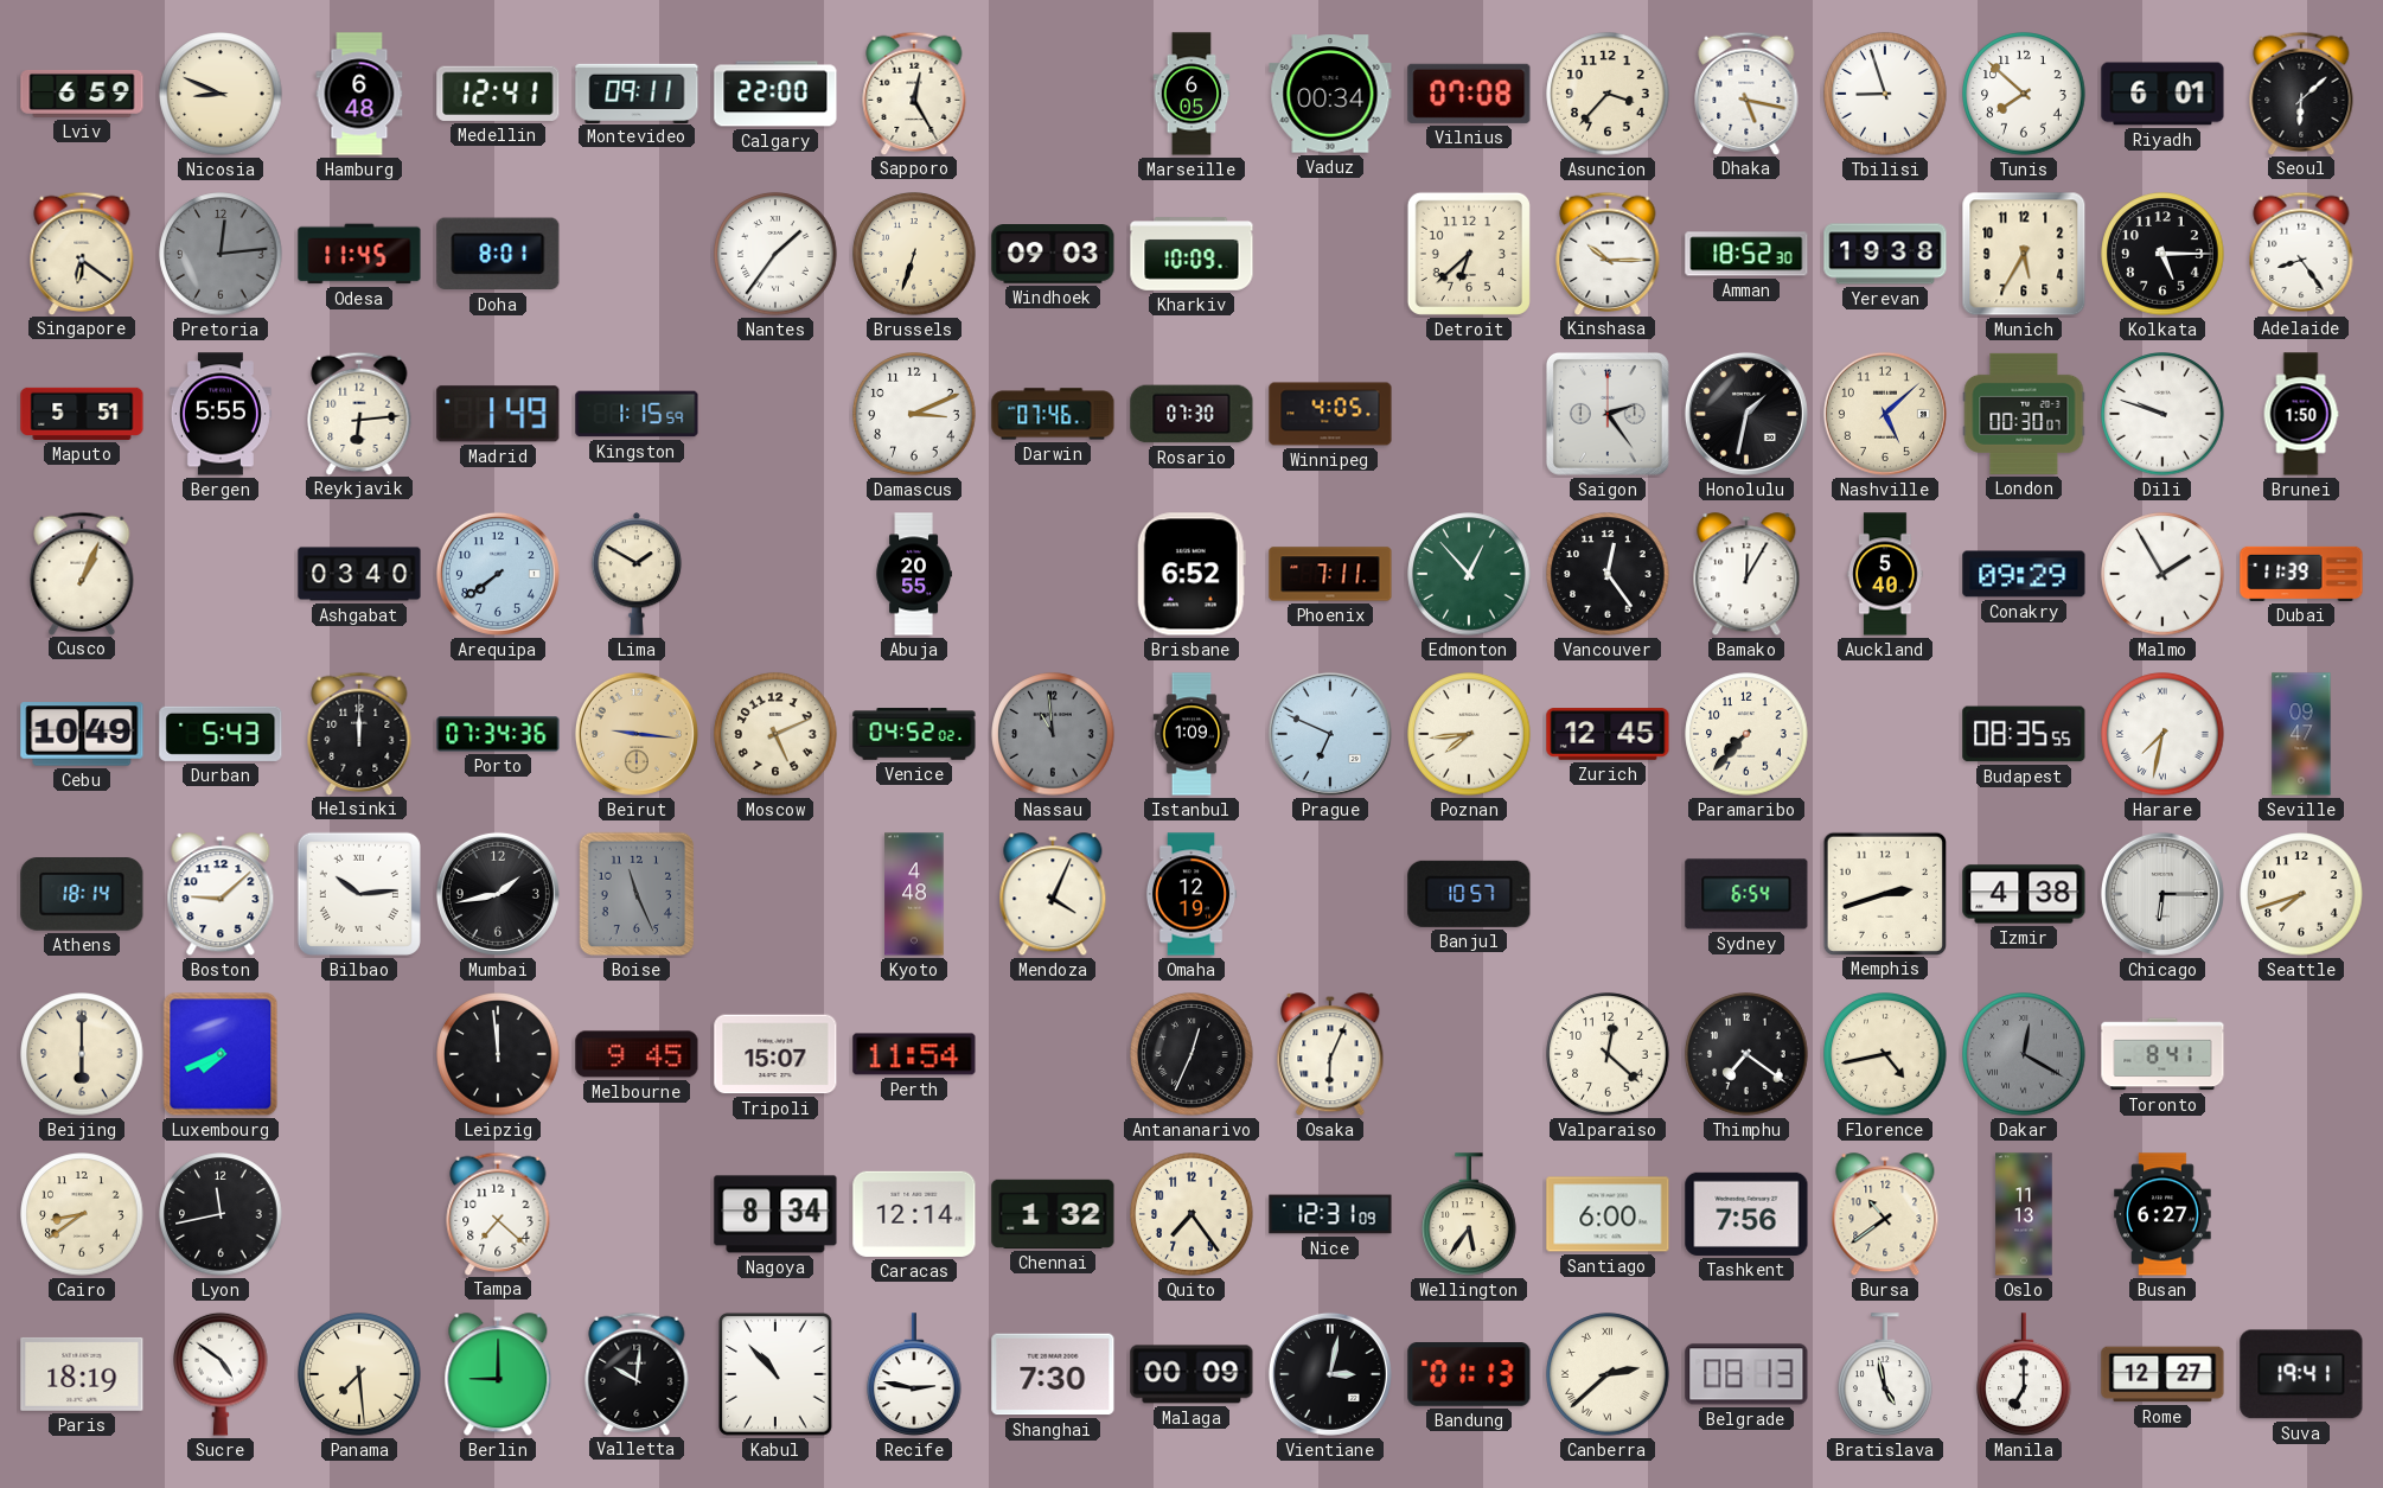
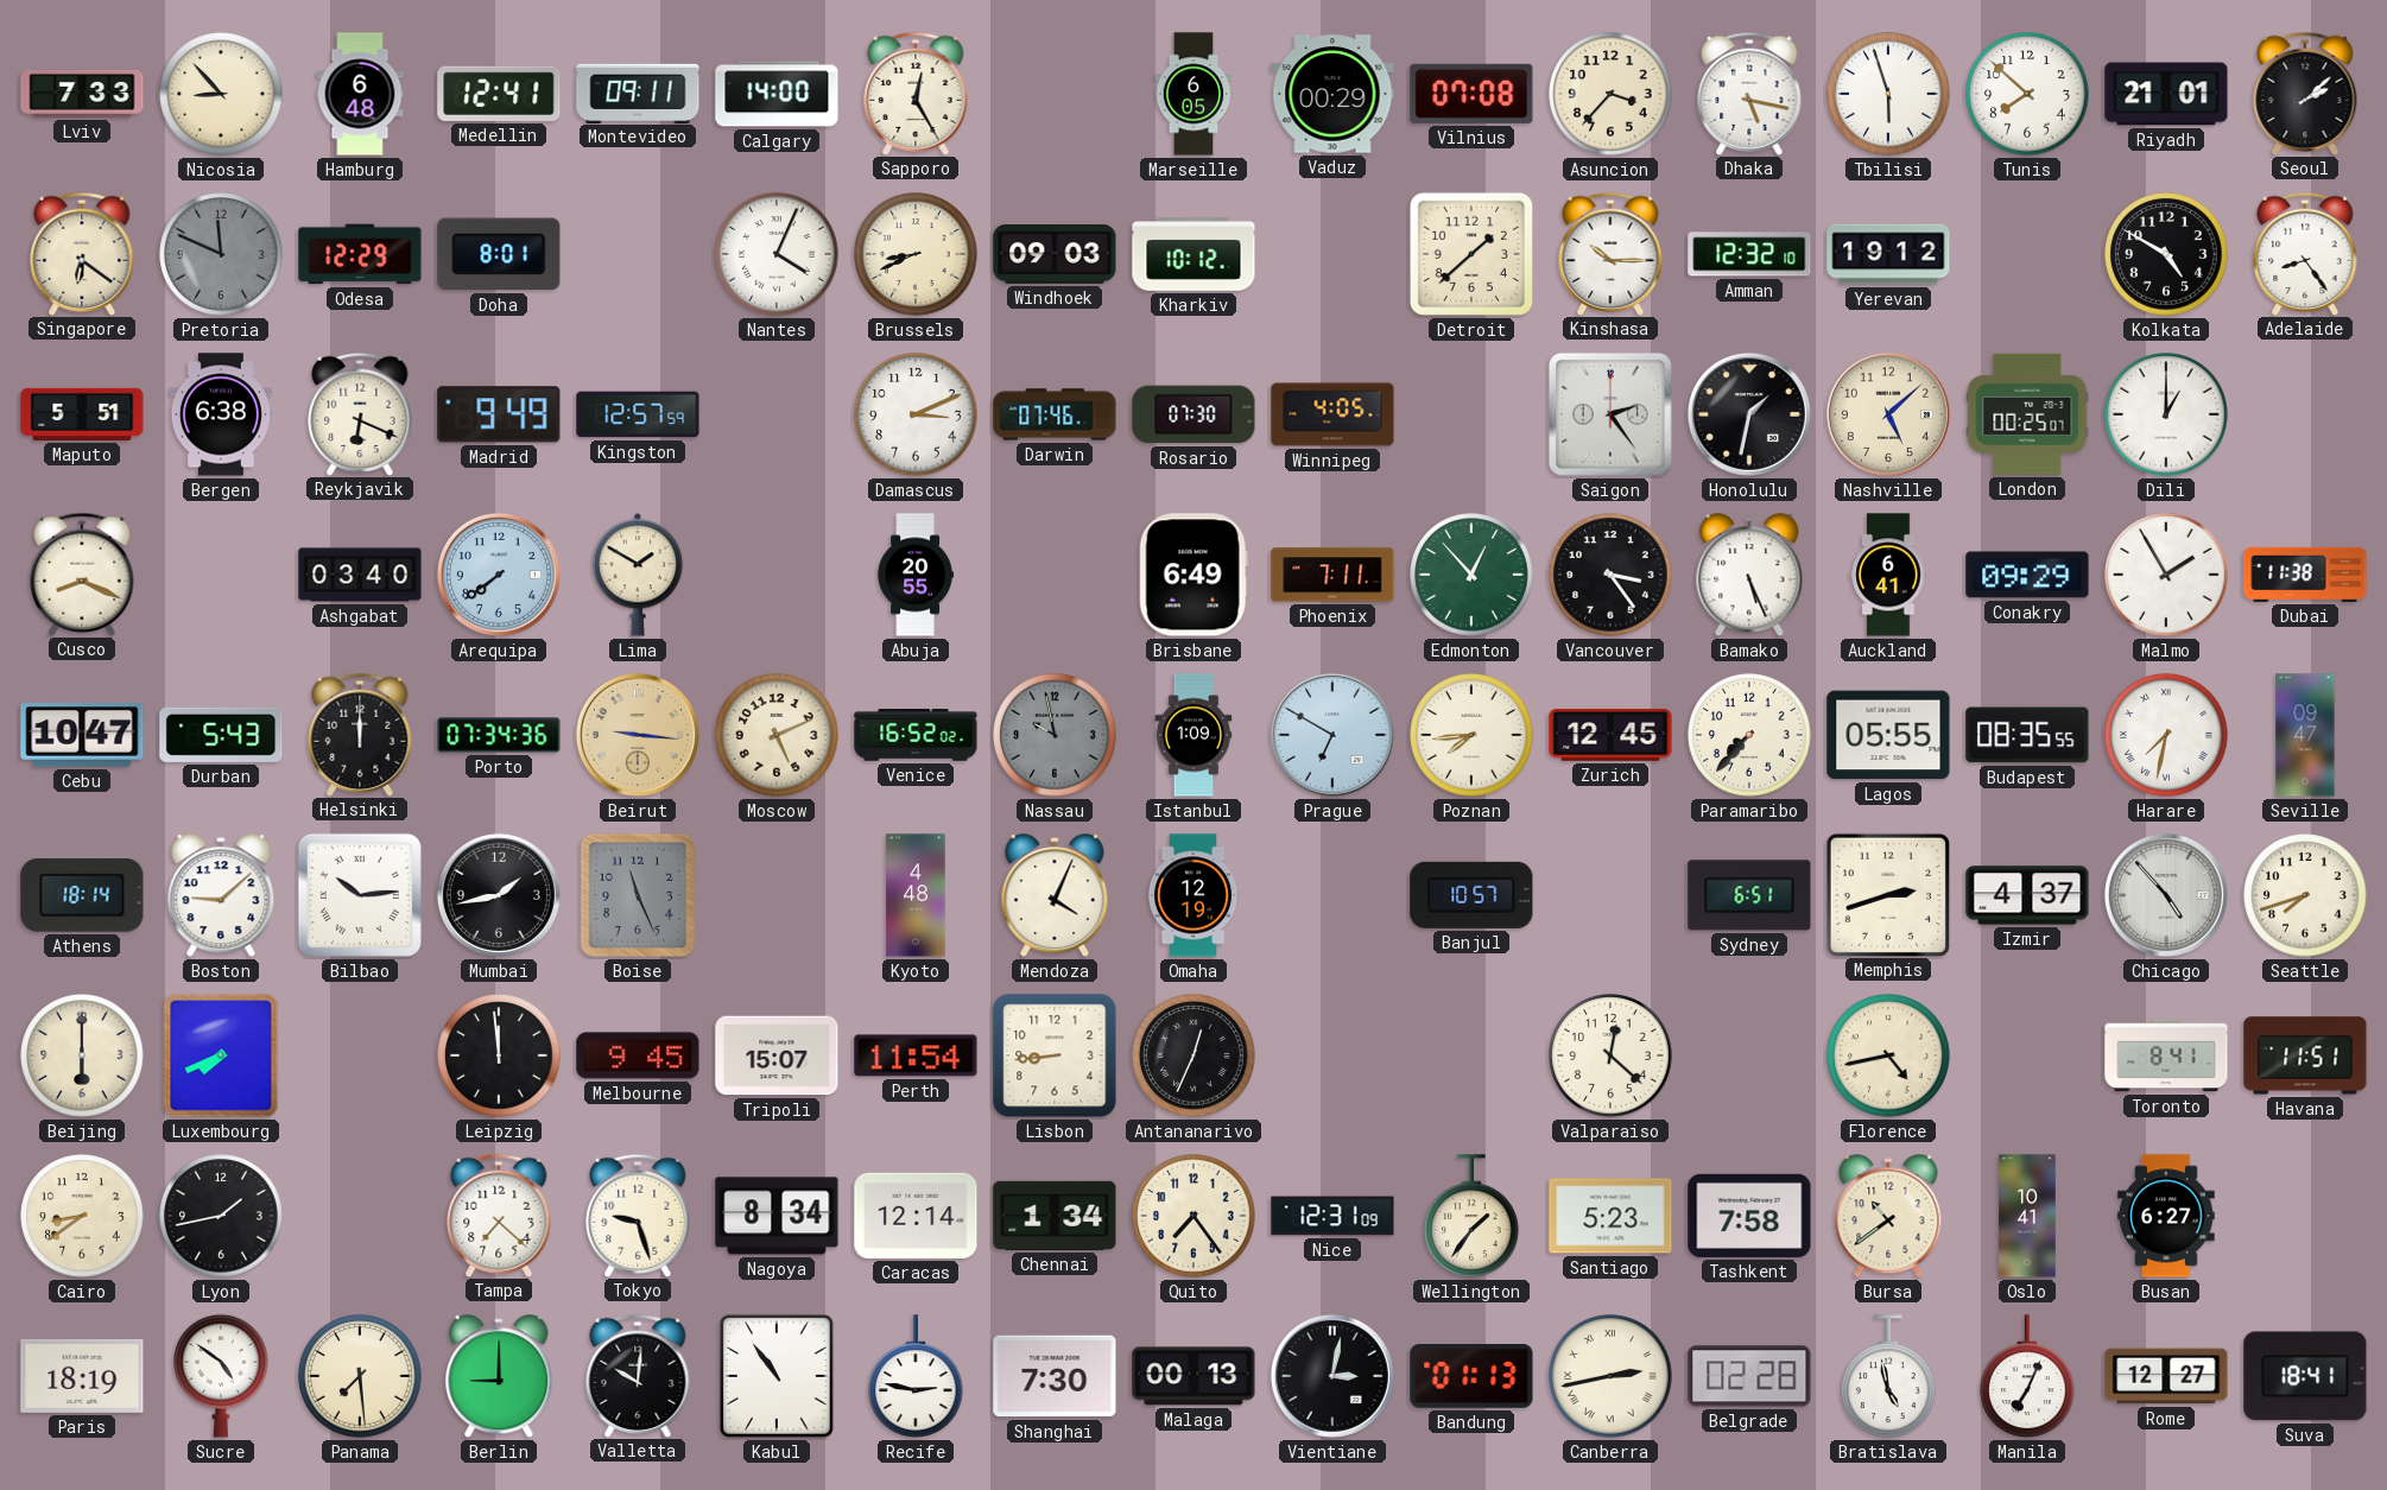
Lviv: 6:59 -> 7:33 (82, 95)
Nicosia: 8:49 -> 8:53 (221, 94)
Calgary: 22:00 -> 14:00 (777, 94)
Vaduz: 00:34 -> 00:29 (1332, 94)
Tbilisi: 8:57 -> 5:57 (1888, 94)
Riyadh: 6:01 -> 21:01 (2166, 94)
Seoul: 6:08 -> 2:08 (2305, 93)
Pretoria: 12:14 -> 11:49 (221, 254)
Odesa: 11:45 -> 12:29 (360, 254)
Nantes: 1:36 -> 4:04 (777, 254)
Brussels: 6:33 -> 8:41 (916, 254)
Kharkiv: 10:09 -> 10:12 (1193, 255)
Detroit: 6:38 -> 1:38 (1471, 254)
Amman: 18:52 -> 12:32 (1749, 254)
Yerevan: 19:38 -> 19:12 (1888, 254)
Munich: 5:35 -> none (2024, 254)
Kolkata: 5:15 -> 4:50 (2166, 254)
Bergen: 5:55 -> 6:38 (221, 414)
Reykjavik: 6:14 -> 6:19 (360, 413)
Madrid: 1:49 -> 9:49 (499, 414)
Kingston: 1:15 -> 12:57 (638, 414)
London: 00:30 -> 00:25 (2027, 414)
Dili: 9:48 -> 1:00 (2166, 414)
Brunei: 1:50 -> none (2301, 414)
Cusco: 1:04 -> 8:19 (82, 573)
Brisbane: 6:52 -> 6:49 (1193, 575)
Vancouver: 12:24 -> 3:24 (1610, 575)
Bamako: 12:05 -> 5:26 (1749, 576)
Auckland: 5:40 -> 6:41 (1888, 575)
Dubai: 11:39 -> 11:38 (2305, 575)
Cebu: 10:49 -> 10:47 (82, 735)
Venice: 04:52 -> 16:52 (916, 735)
Nassau: 10:59 -> 9:58 (1055, 735)
Prague: 6:49 -> 6:50 (1332, 735)
Lagos: none -> 05:55 (1888, 735)
Sydney: 6:54 -> 6:51 (1749, 895)
Izmir: 4:38 -> 4:37 (2027, 895)
Chicago: 6:15 -> 4:53 (2166, 895)
Lisbon: none -> 8:44 (1055, 1055)
Osaka: 6:04 -> none (1330, 1055)
Thimphu: 7:21 -> none (1746, 1054)
Dakar: 12:20 -> none (2024, 1054)
Havana: none -> 11:51 (2305, 1055)
Lyon: 11:43 -> 1:43 (221, 1216)
Tokyo: none -> 9:27 (638, 1215)
Chennai: 1:32 -> 1:34 (1055, 1216)
Wellington: 5:36 -> 1:36 (1471, 1216)
Santiago: 6:00 -> 5:23 (1610, 1216)
Tashkent: 7:56 -> 7:58 (1749, 1216)
Oslo: 11:13 -> 10:41 (2027, 1216)
Kabul: 10:53 -> 10:54 (778, 1376)
Malaga: 00:09 -> 00:13 (1193, 1376)
Canberra: 2:38 -> 2:43 (1610, 1376)
Belgrade: 08:13 -> 02:28 (1749, 1376)
Manila: 7:00 -> 7:04 (2027, 1376)
Suva: 19:41 -> 18:41 (2305, 1376)
